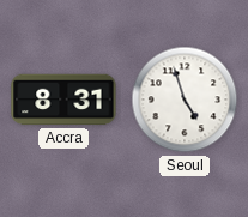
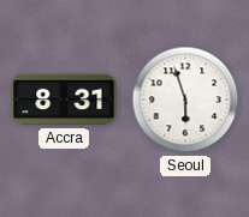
Seoul: 4:57 -> 5:57 (185, 100)
